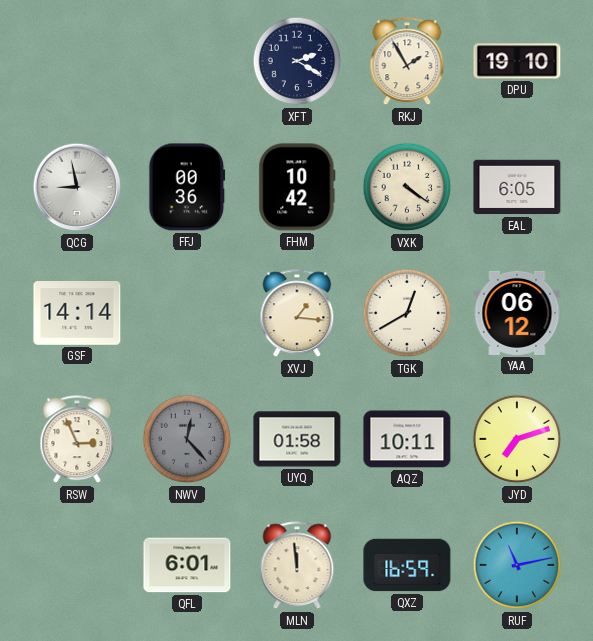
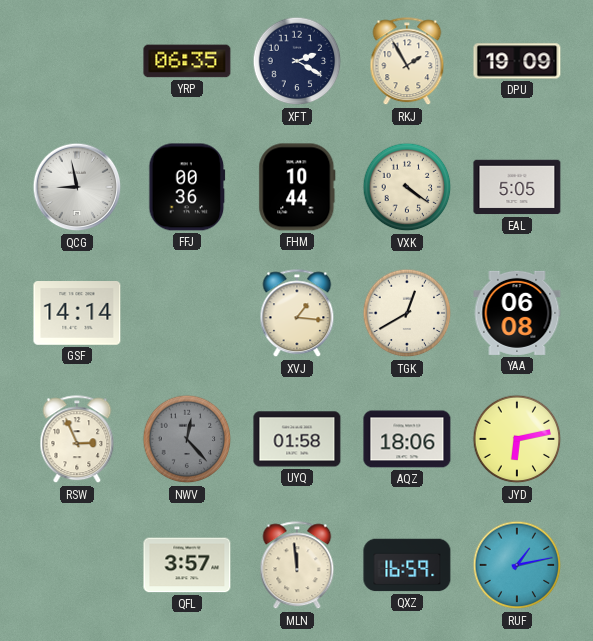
YRP: none -> 06:35 (187, 61)
DPU: 19:10 -> 19:09 (517, 61)
FHM: 10:42 -> 10:44 (297, 187)
EAL: 6:05 -> 5:05 (517, 187)
YAA: 06:12 -> 06:08 (517, 313)
AQZ: 10:11 -> 18:06 (407, 439)
JYD: 7:12 -> 6:13 (517, 439)
QFL: 6:01 -> 3:57 (187, 565)
RUF: 11:13 -> 1:13 (517, 565)
